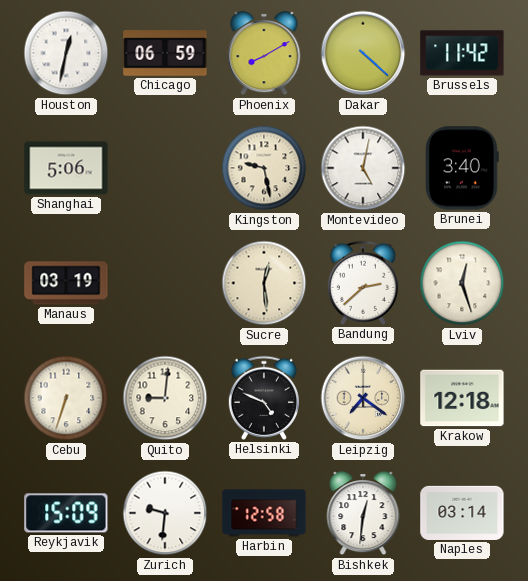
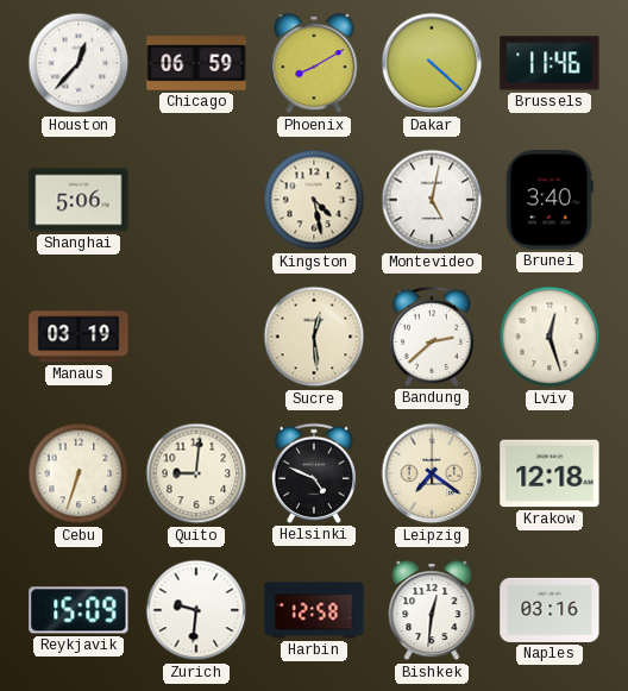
Houston: 12:32 -> 12:37 (78, 63)
Brussels: 11:42 -> 11:46 (549, 63)
Kingston: 9:28 -> 4:28 (314, 200)
Naples: 03:14 -> 03:16 (549, 610)
